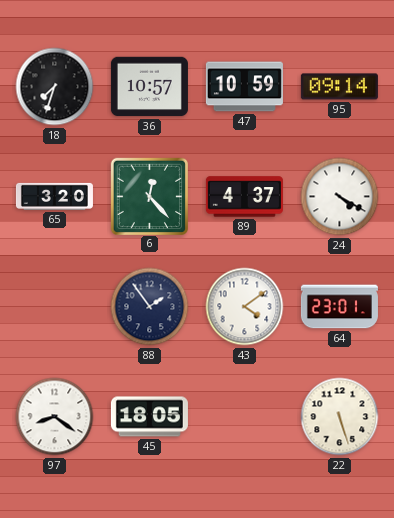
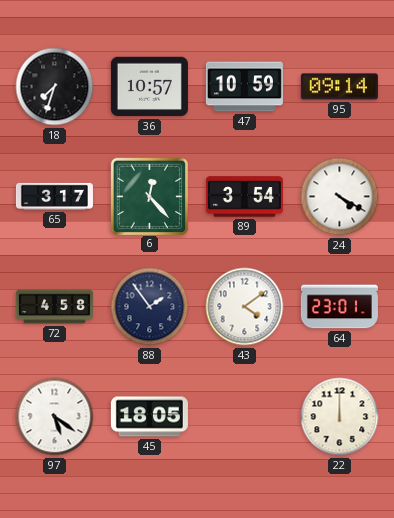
65: 3:20 -> 3:17 (54, 196)
89: 4:37 -> 3:54 (244, 197)
72: none -> 4:58 (54, 307)
97: 8:21 -> 5:21 (55, 417)
22: 5:27 -> 12:00 (340, 417)
